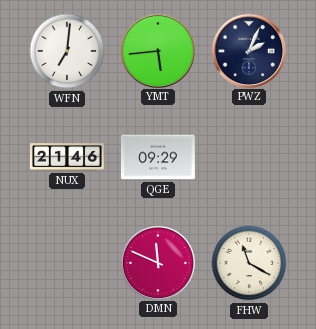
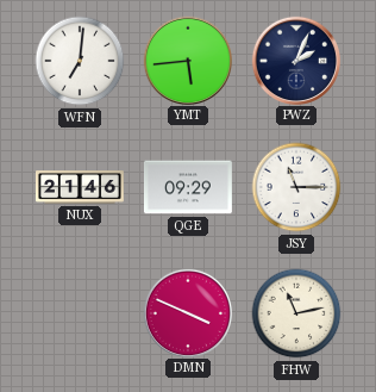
JSY: none -> 11:15 (296, 187)
DMN: 11:49 -> 3:49 (187, 312)
FHW: 11:20 -> 11:13 (296, 313)
